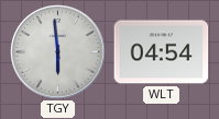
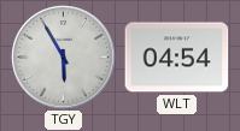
TGY: 5:59 -> 5:55 (64, 58)
